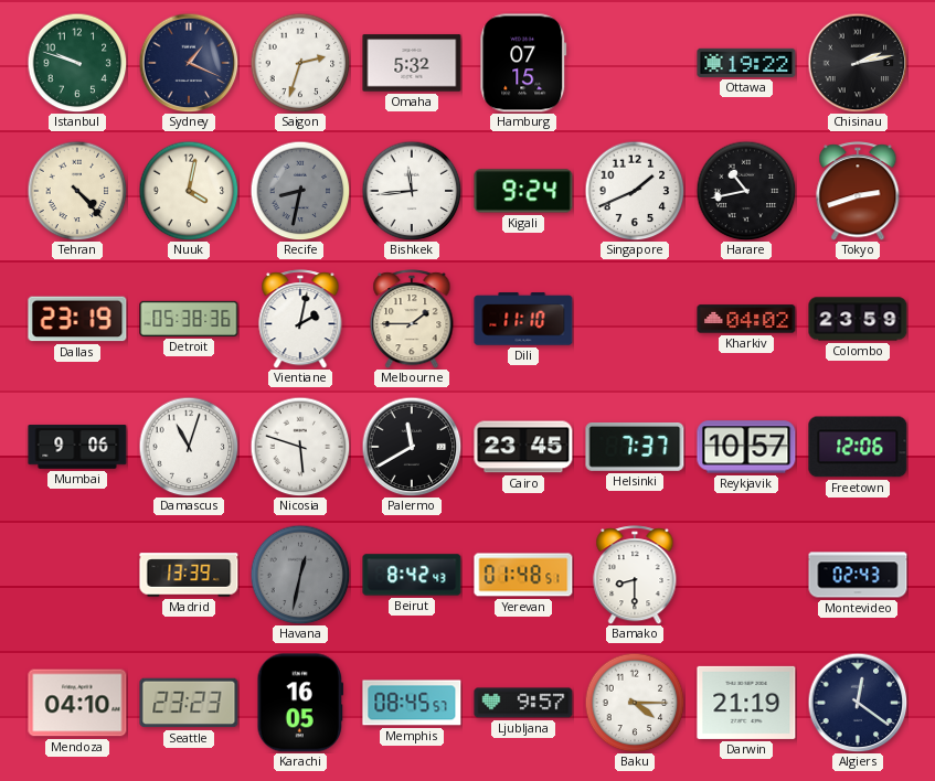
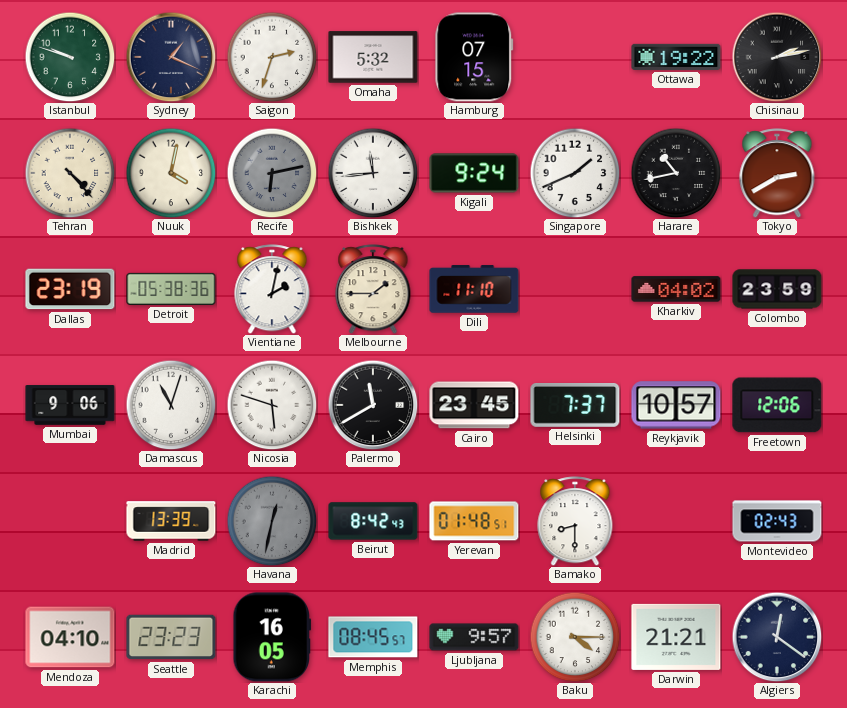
Recife: 8:32 -> 6:13 (272, 173)
Tokyo: 2:42 -> 2:40 (777, 173)
Darwin: 21:19 -> 21:21 (676, 637)
